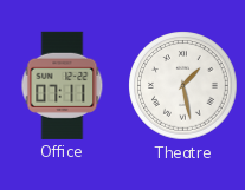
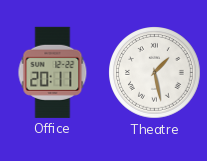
Office: 07:11 -> 20:11 (53, 72)
